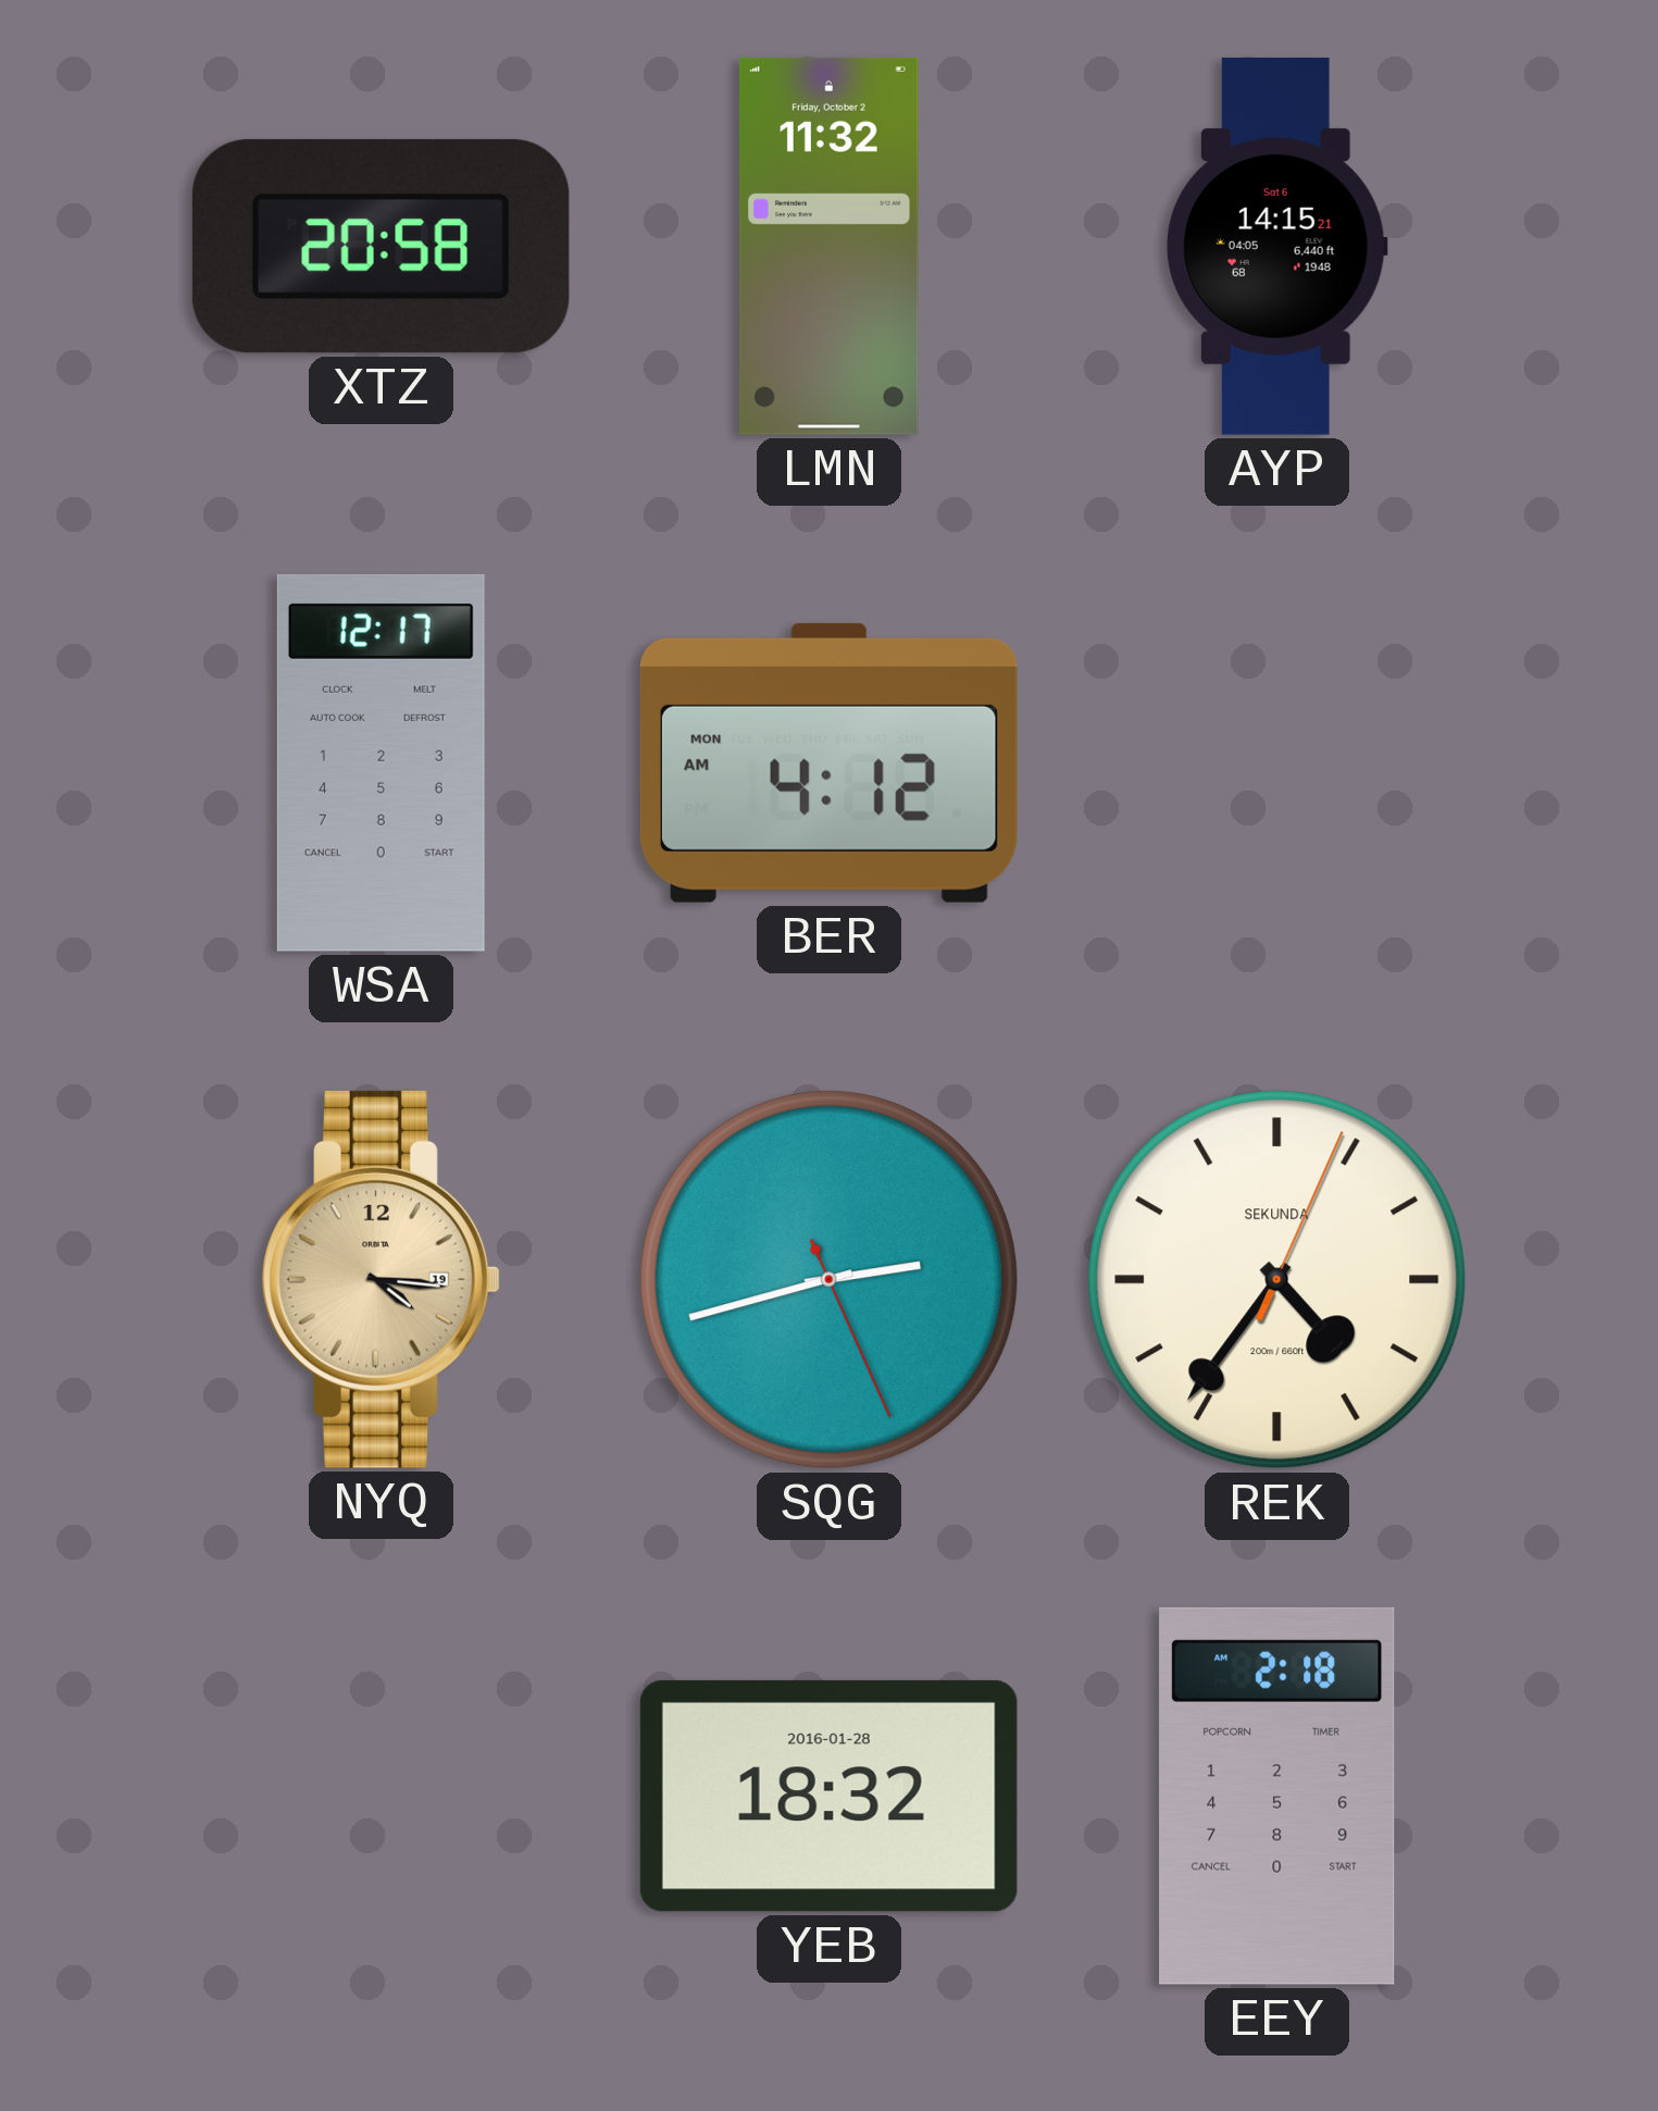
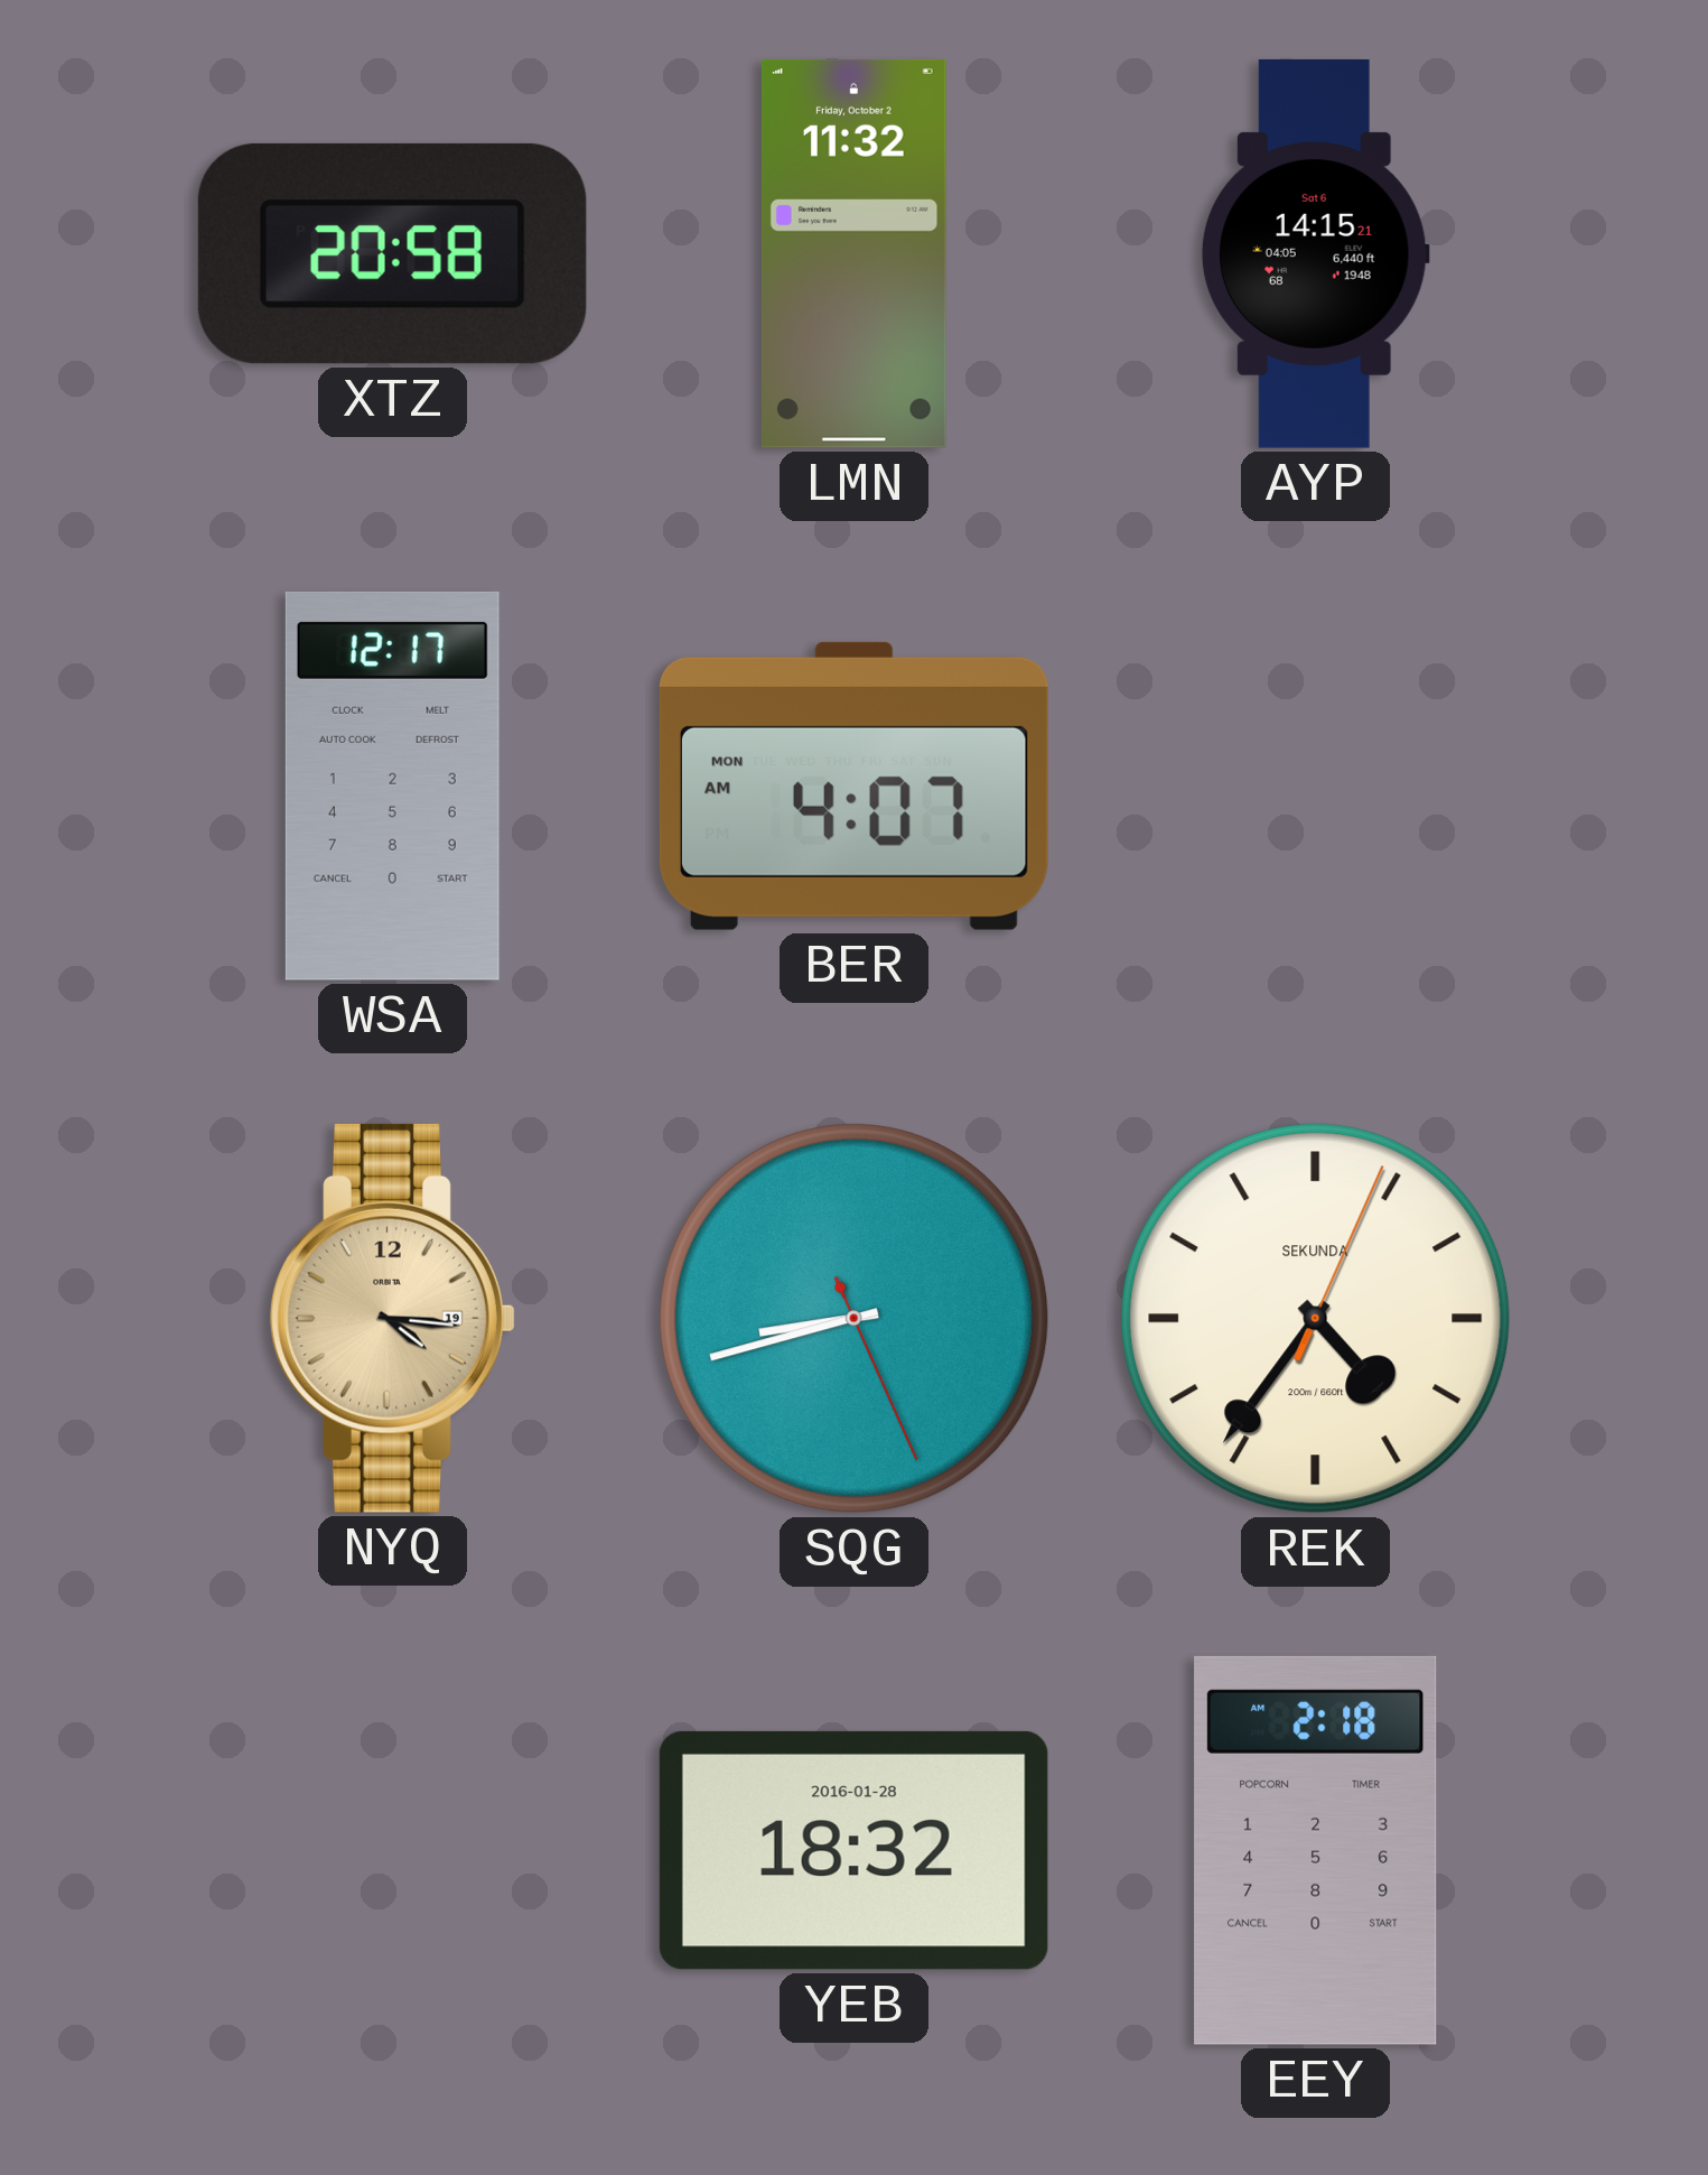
BER: 4:12 -> 4:07 (853, 786)
SQG: 2:42 -> 8:42 (855, 1319)
